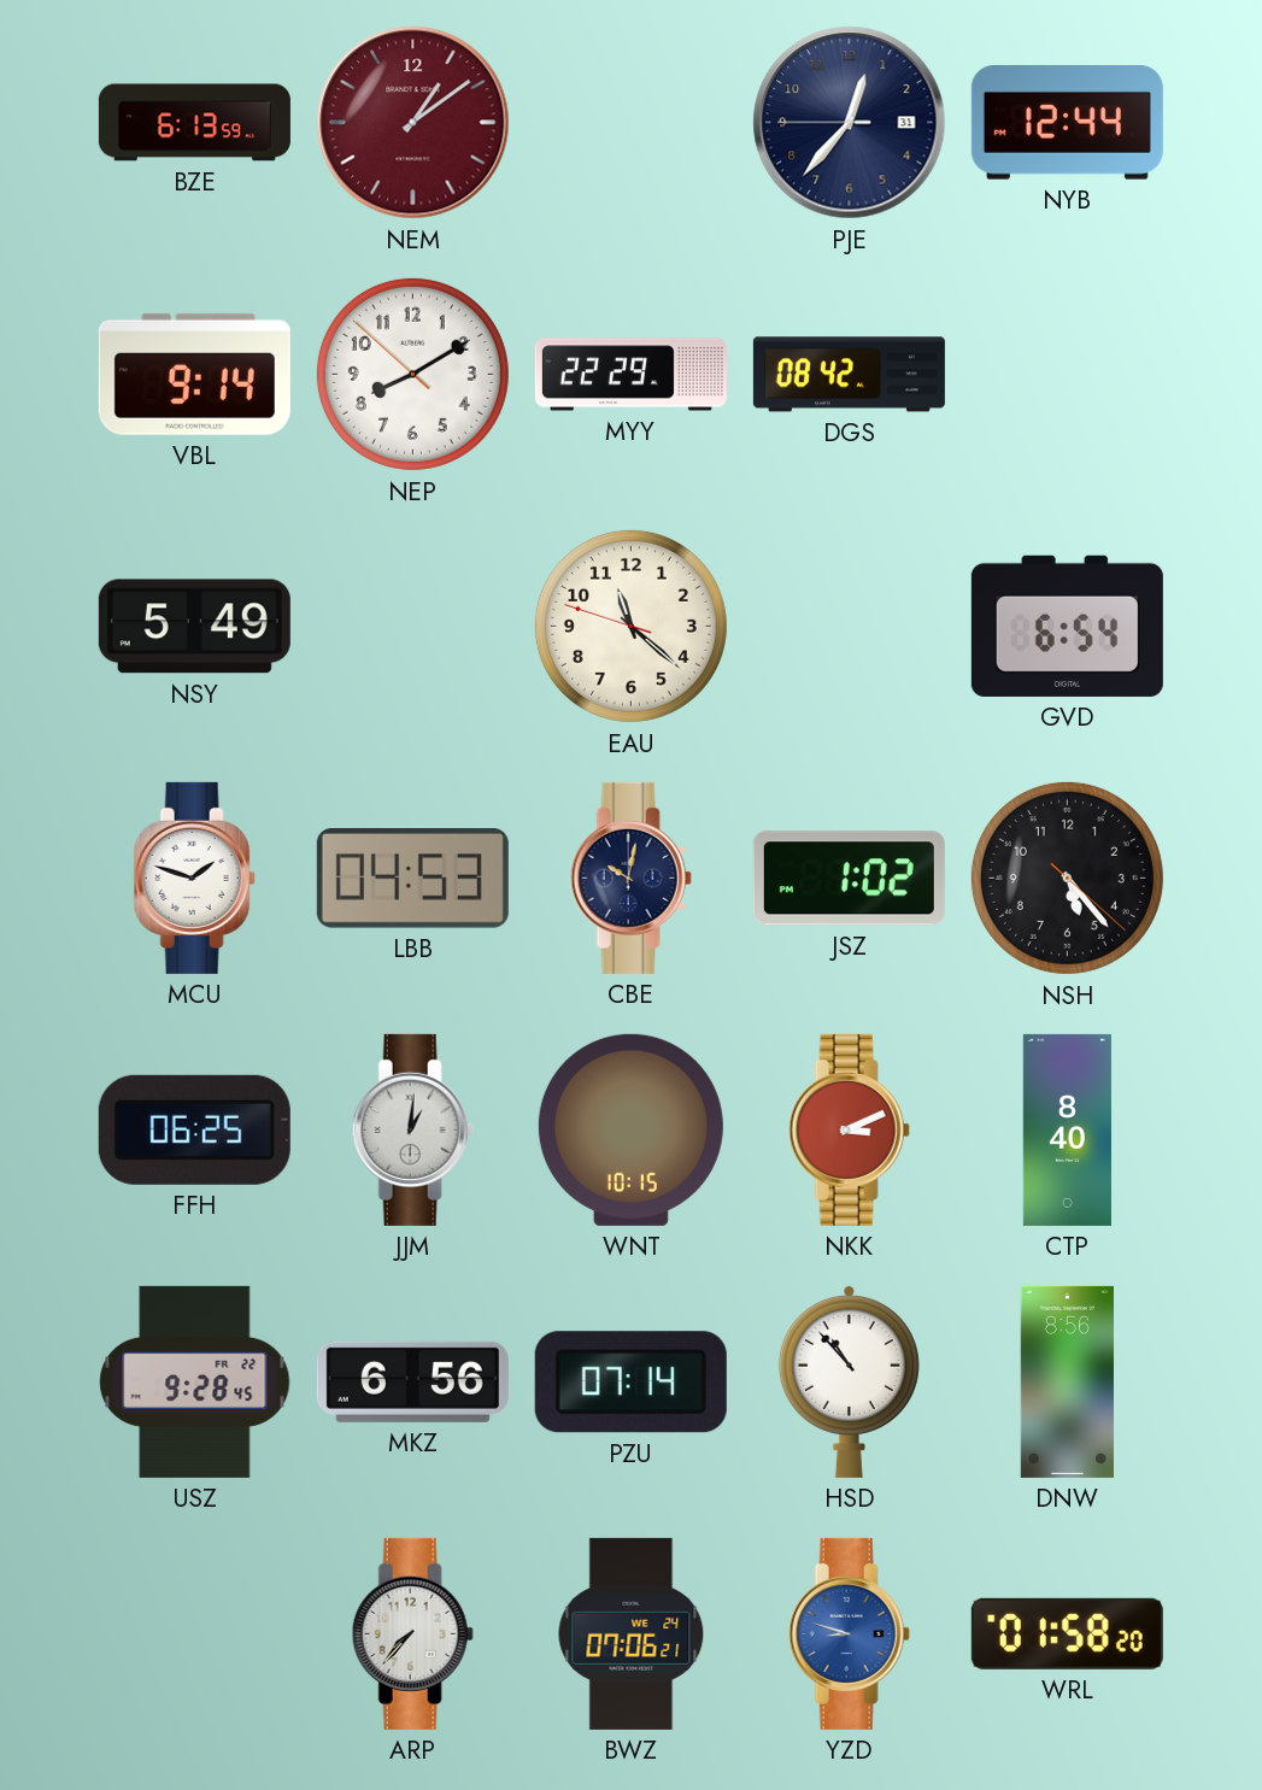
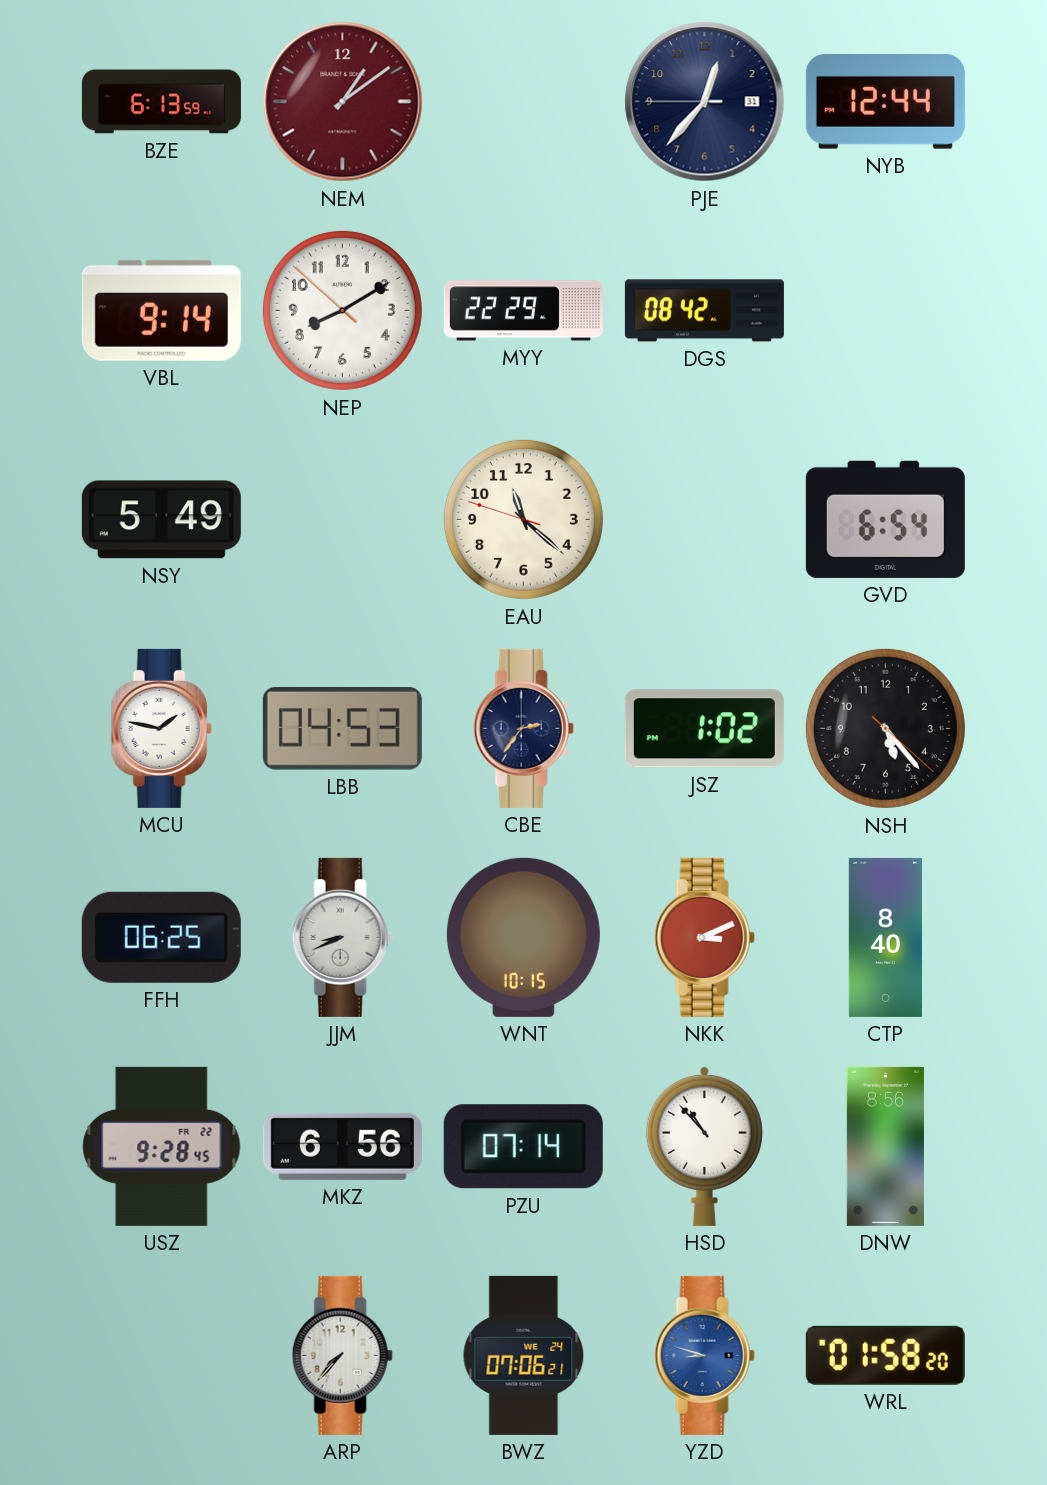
MCU: 1:48 -> 1:47 (161, 728)
CBE: 10:02 -> 2:36 (523, 728)
JJM: 1:01 -> 8:41 (342, 937)
